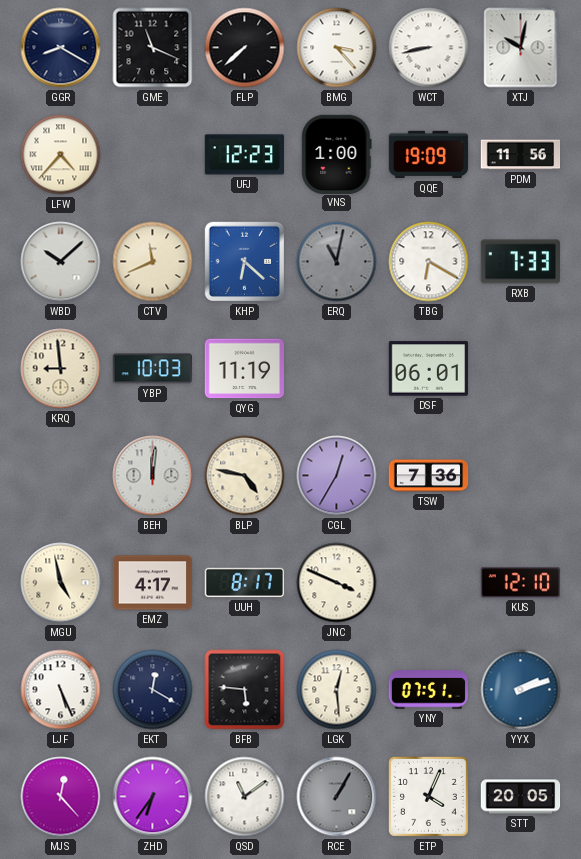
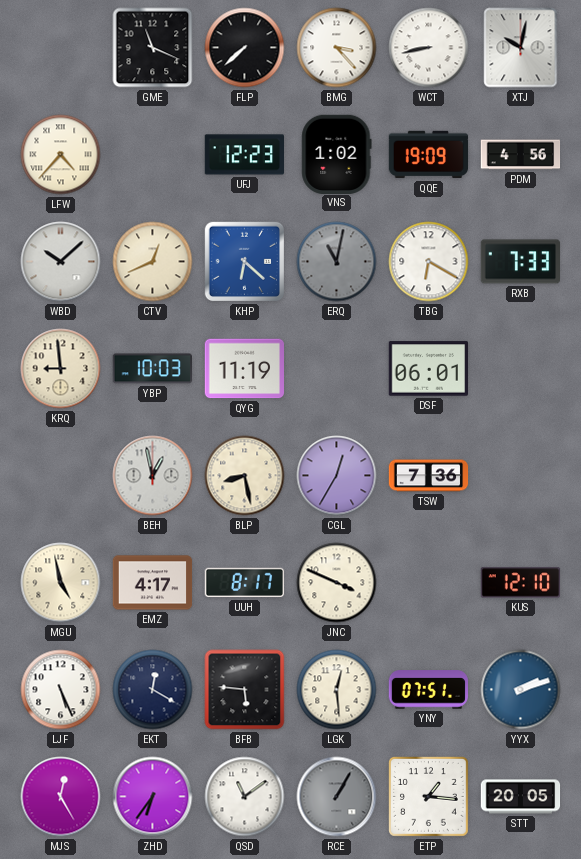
GGR: 8:20 -> none (61, 48)
VNS: 1:00 -> 1:02 (337, 154)
PDM: 11:56 -> 4:56 (521, 155)
CTV: 11:41 -> 12:41 (153, 262)
BEH: 12:01 -> 12:58 (153, 476)
BLP: 4:47 -> 8:28 (245, 476)
MJS: 12:23 -> 12:25 (61, 797)
ETP: 4:04 -> 1:16 (429, 797)
